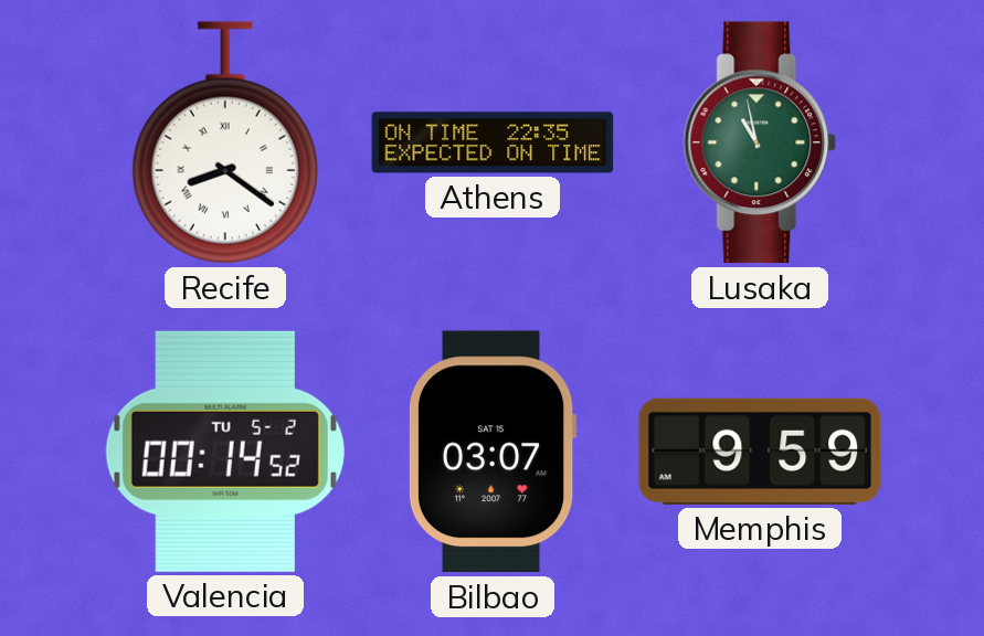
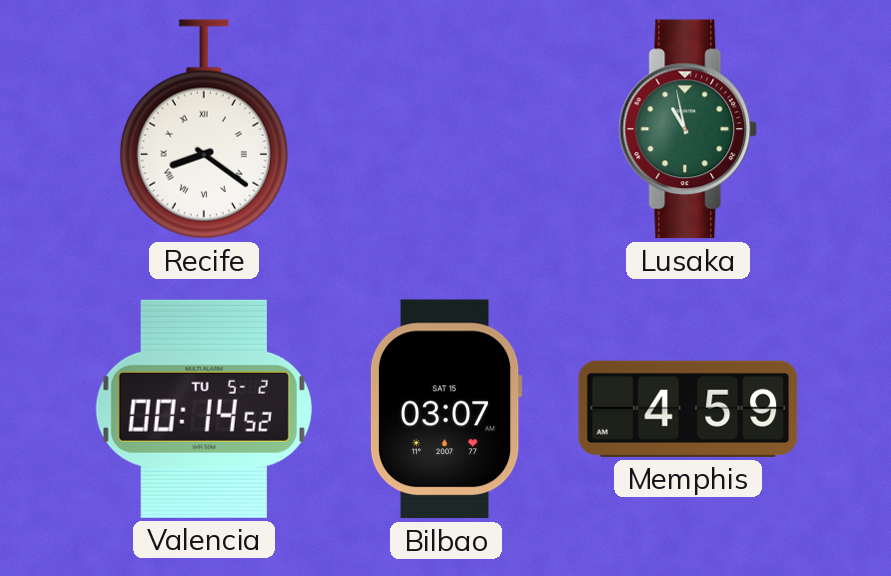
Athens: 22:35 -> none (493, 142)
Memphis: 9:59 -> 4:59 (688, 409)
